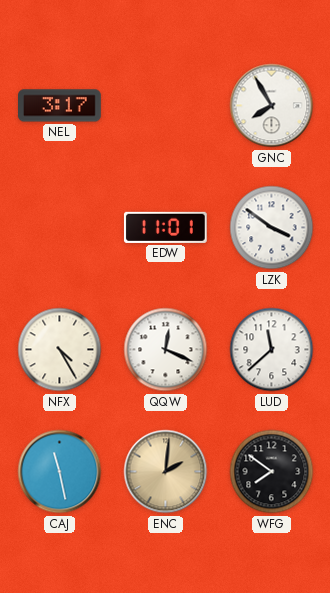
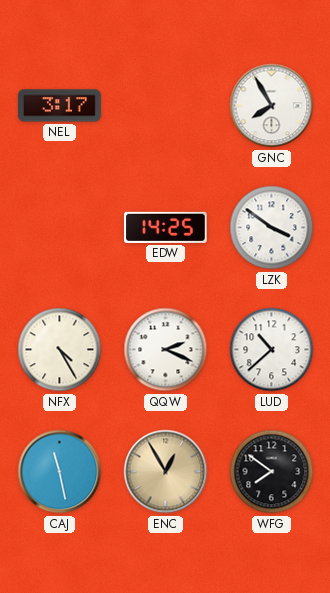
EDW: 11:01 -> 14:25 (165, 227)
QQW: 12:19 -> 2:19 (166, 350)
LUD: 11:38 -> 10:38 (272, 350)
ENC: 2:01 -> 12:55 (166, 472)
